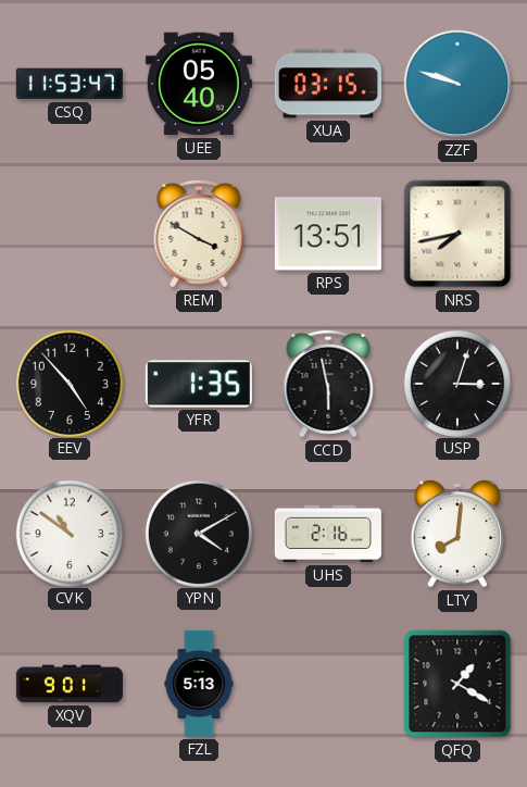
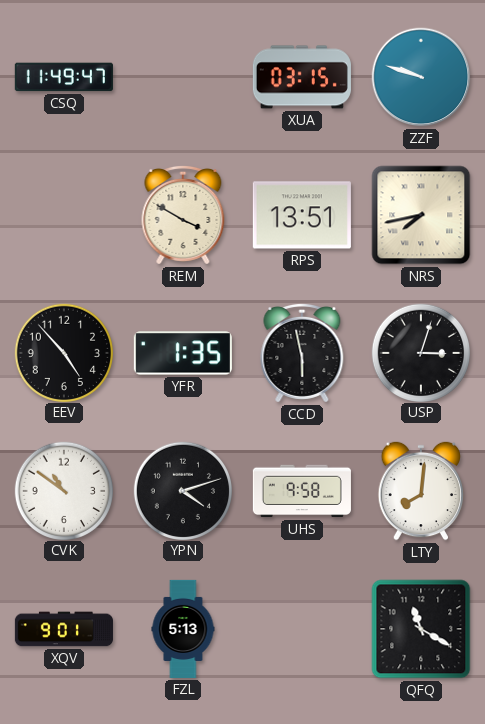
CSQ: 11:53 -> 11:49 (64, 77)
UEE: 05:40 -> none (199, 84)
YPN: 4:10 -> 4:12 (182, 490)
UHS: 2:16 -> 9:58 (302, 491)
QFQ: 1:20 -> 11:20 (421, 629)
